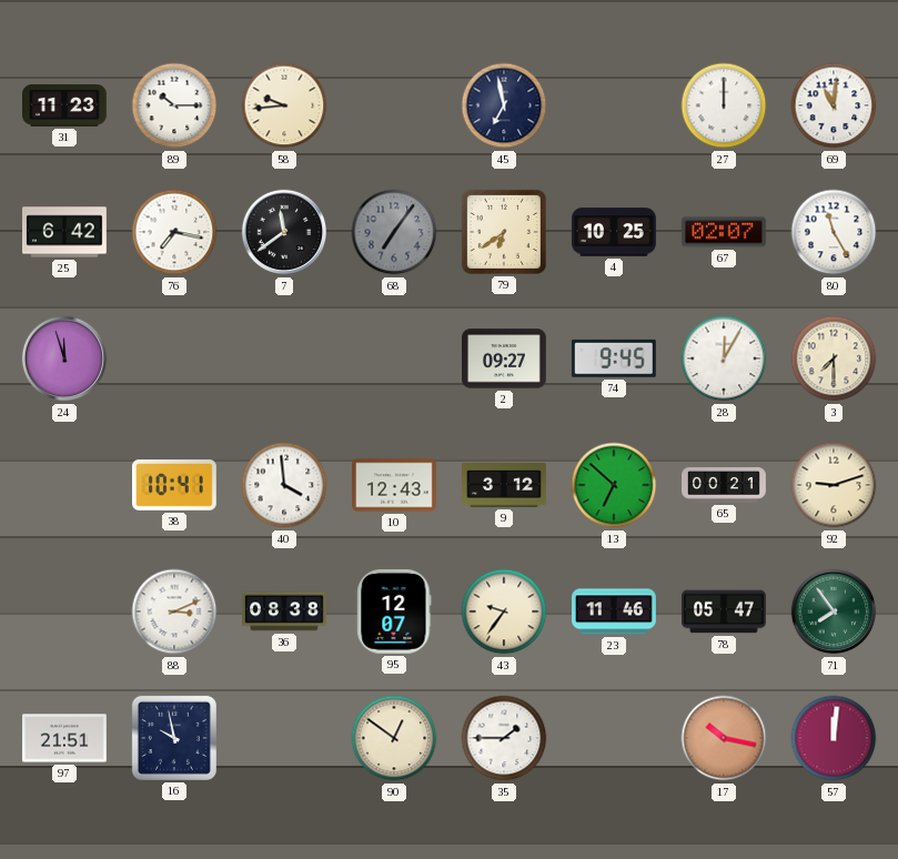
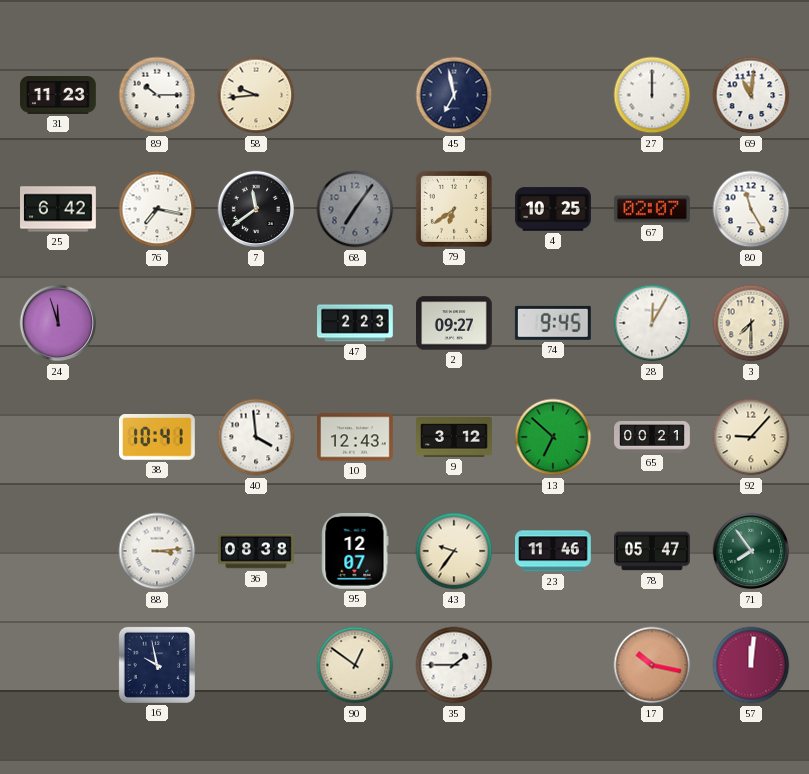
47: none -> 2:23 (356, 323)
92: 9:12 -> 9:07 (751, 437)
88: 3:11 -> 3:14 (157, 551)
97: 21:51 -> none (65, 738)
